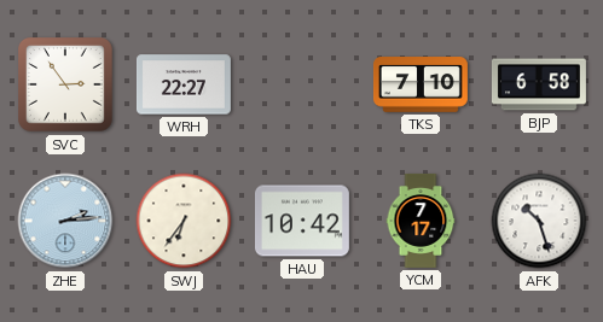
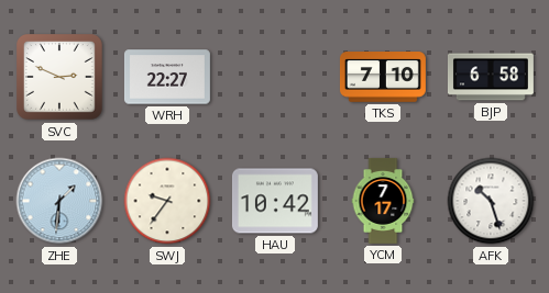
SVC: 2:54 -> 2:49 (61, 78)
ZHE: 2:14 -> 1:31 (59, 201)
SWJ: 6:36 -> 9:36 (167, 201)
